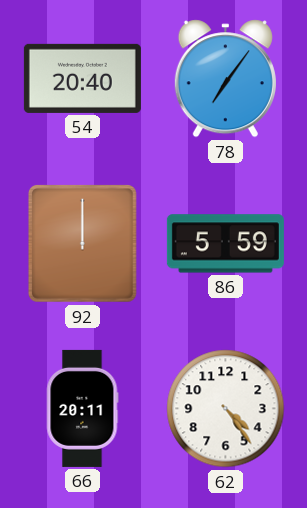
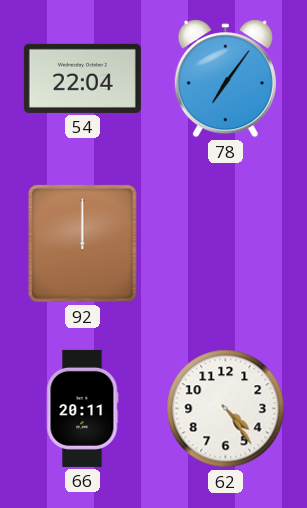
54: 20:40 -> 22:04 (82, 78)
86: 5:59 -> none (225, 244)
